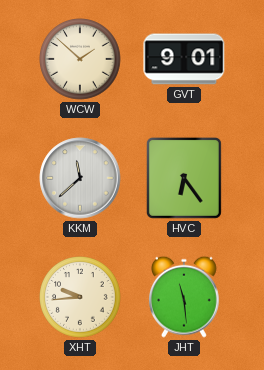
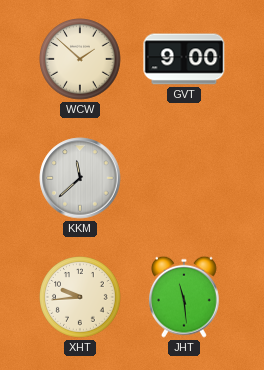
GVT: 9:01 -> 9:00 (184, 59)
HVC: 6:24 -> none (184, 178)
